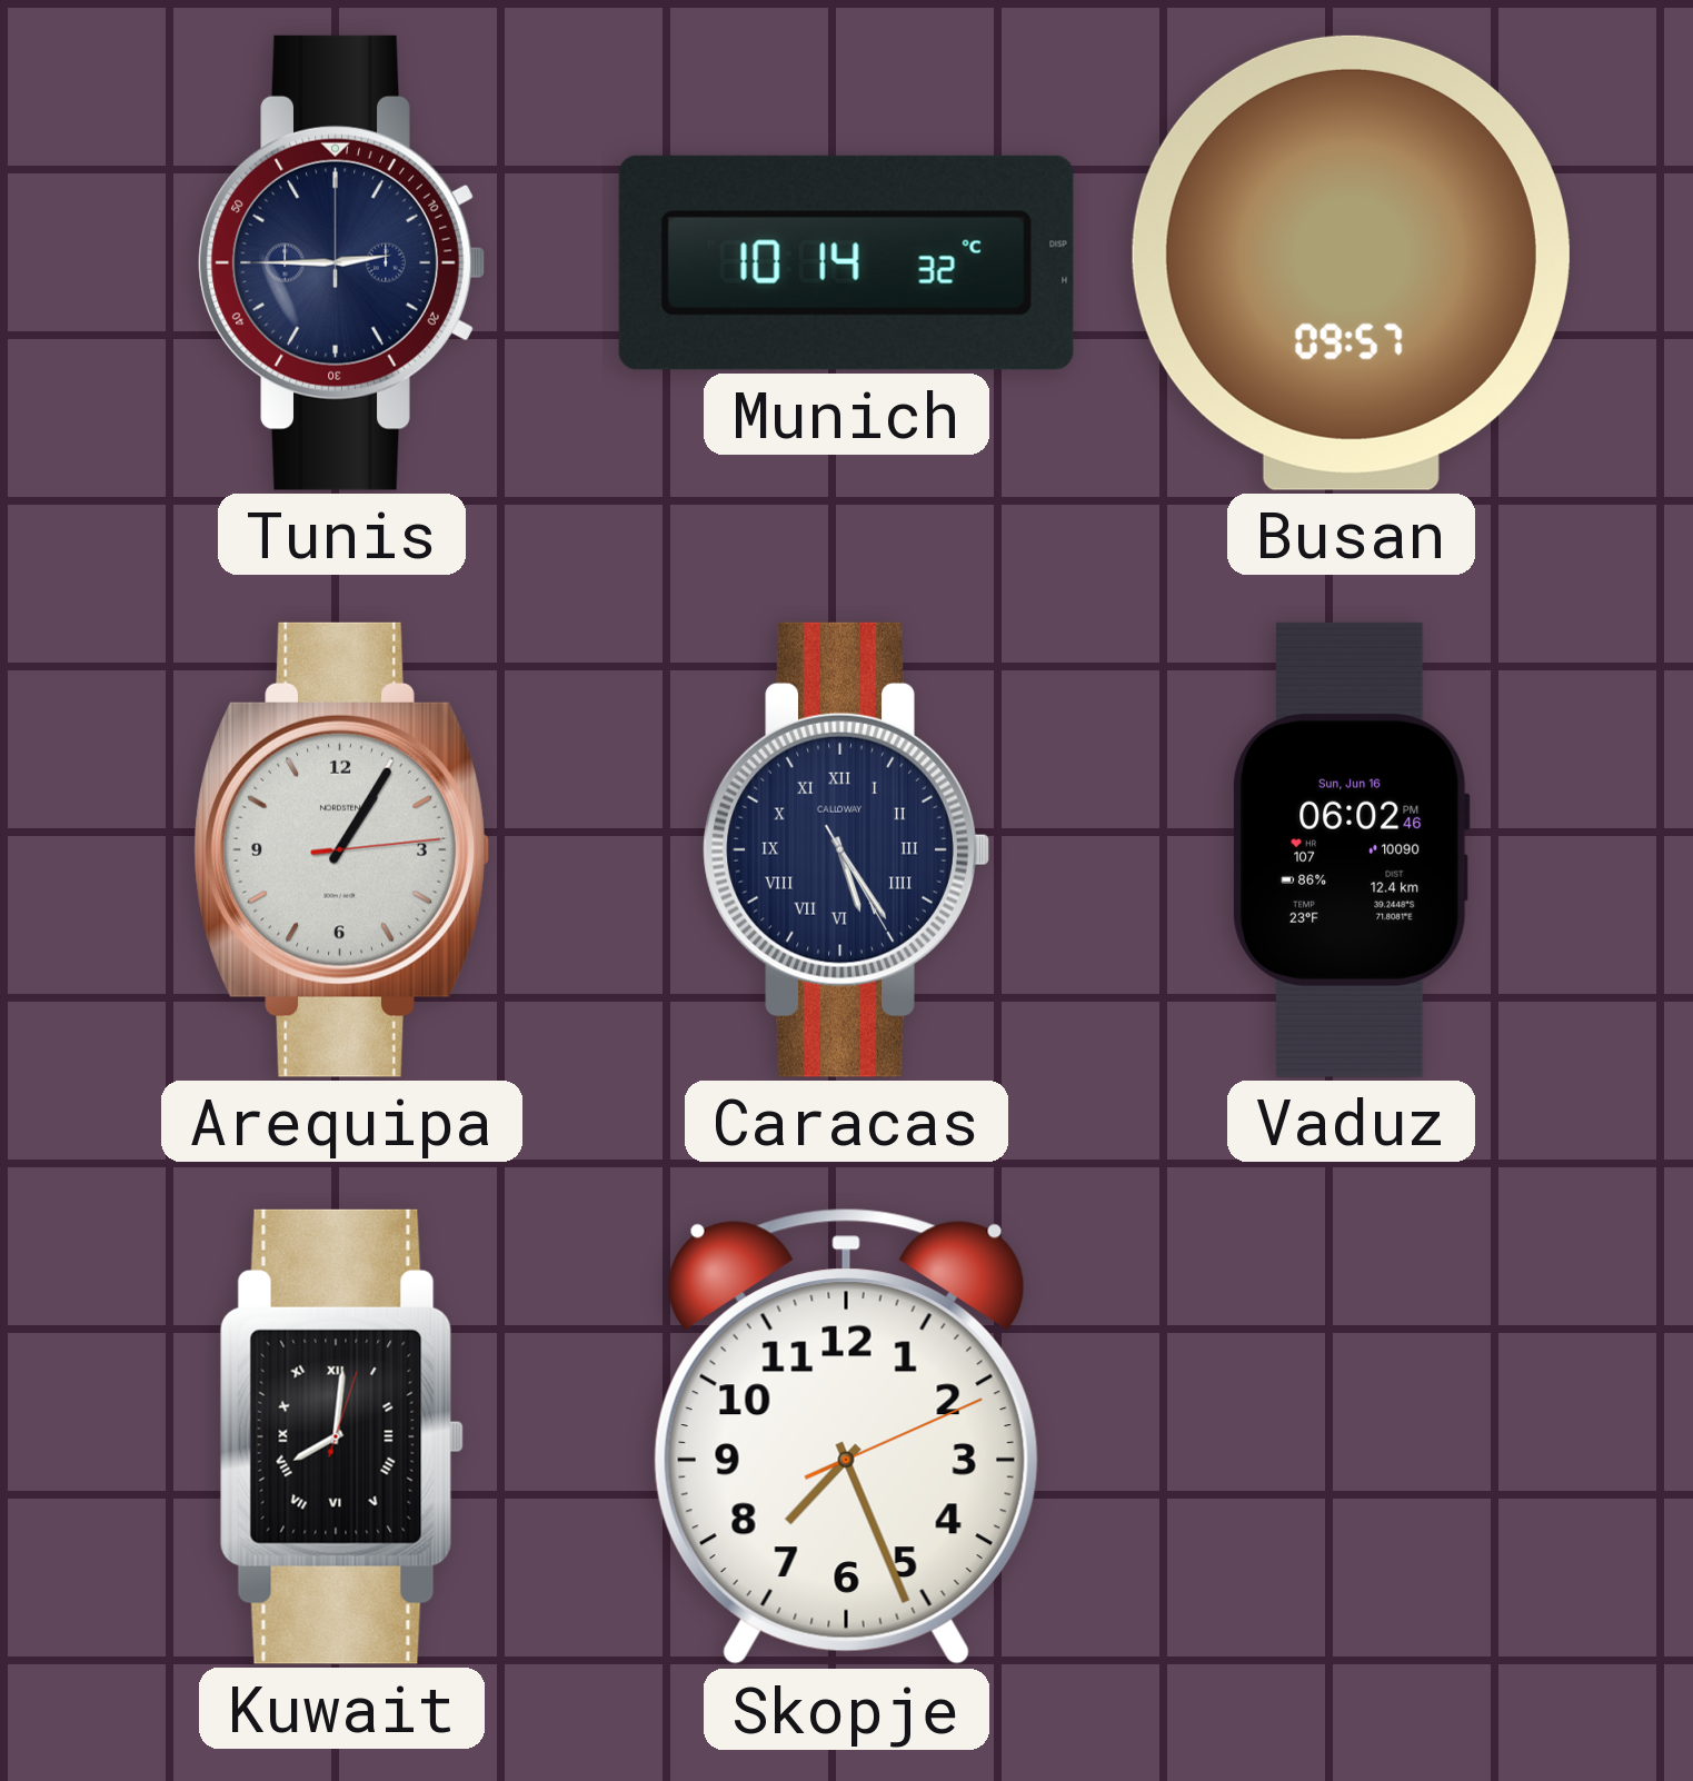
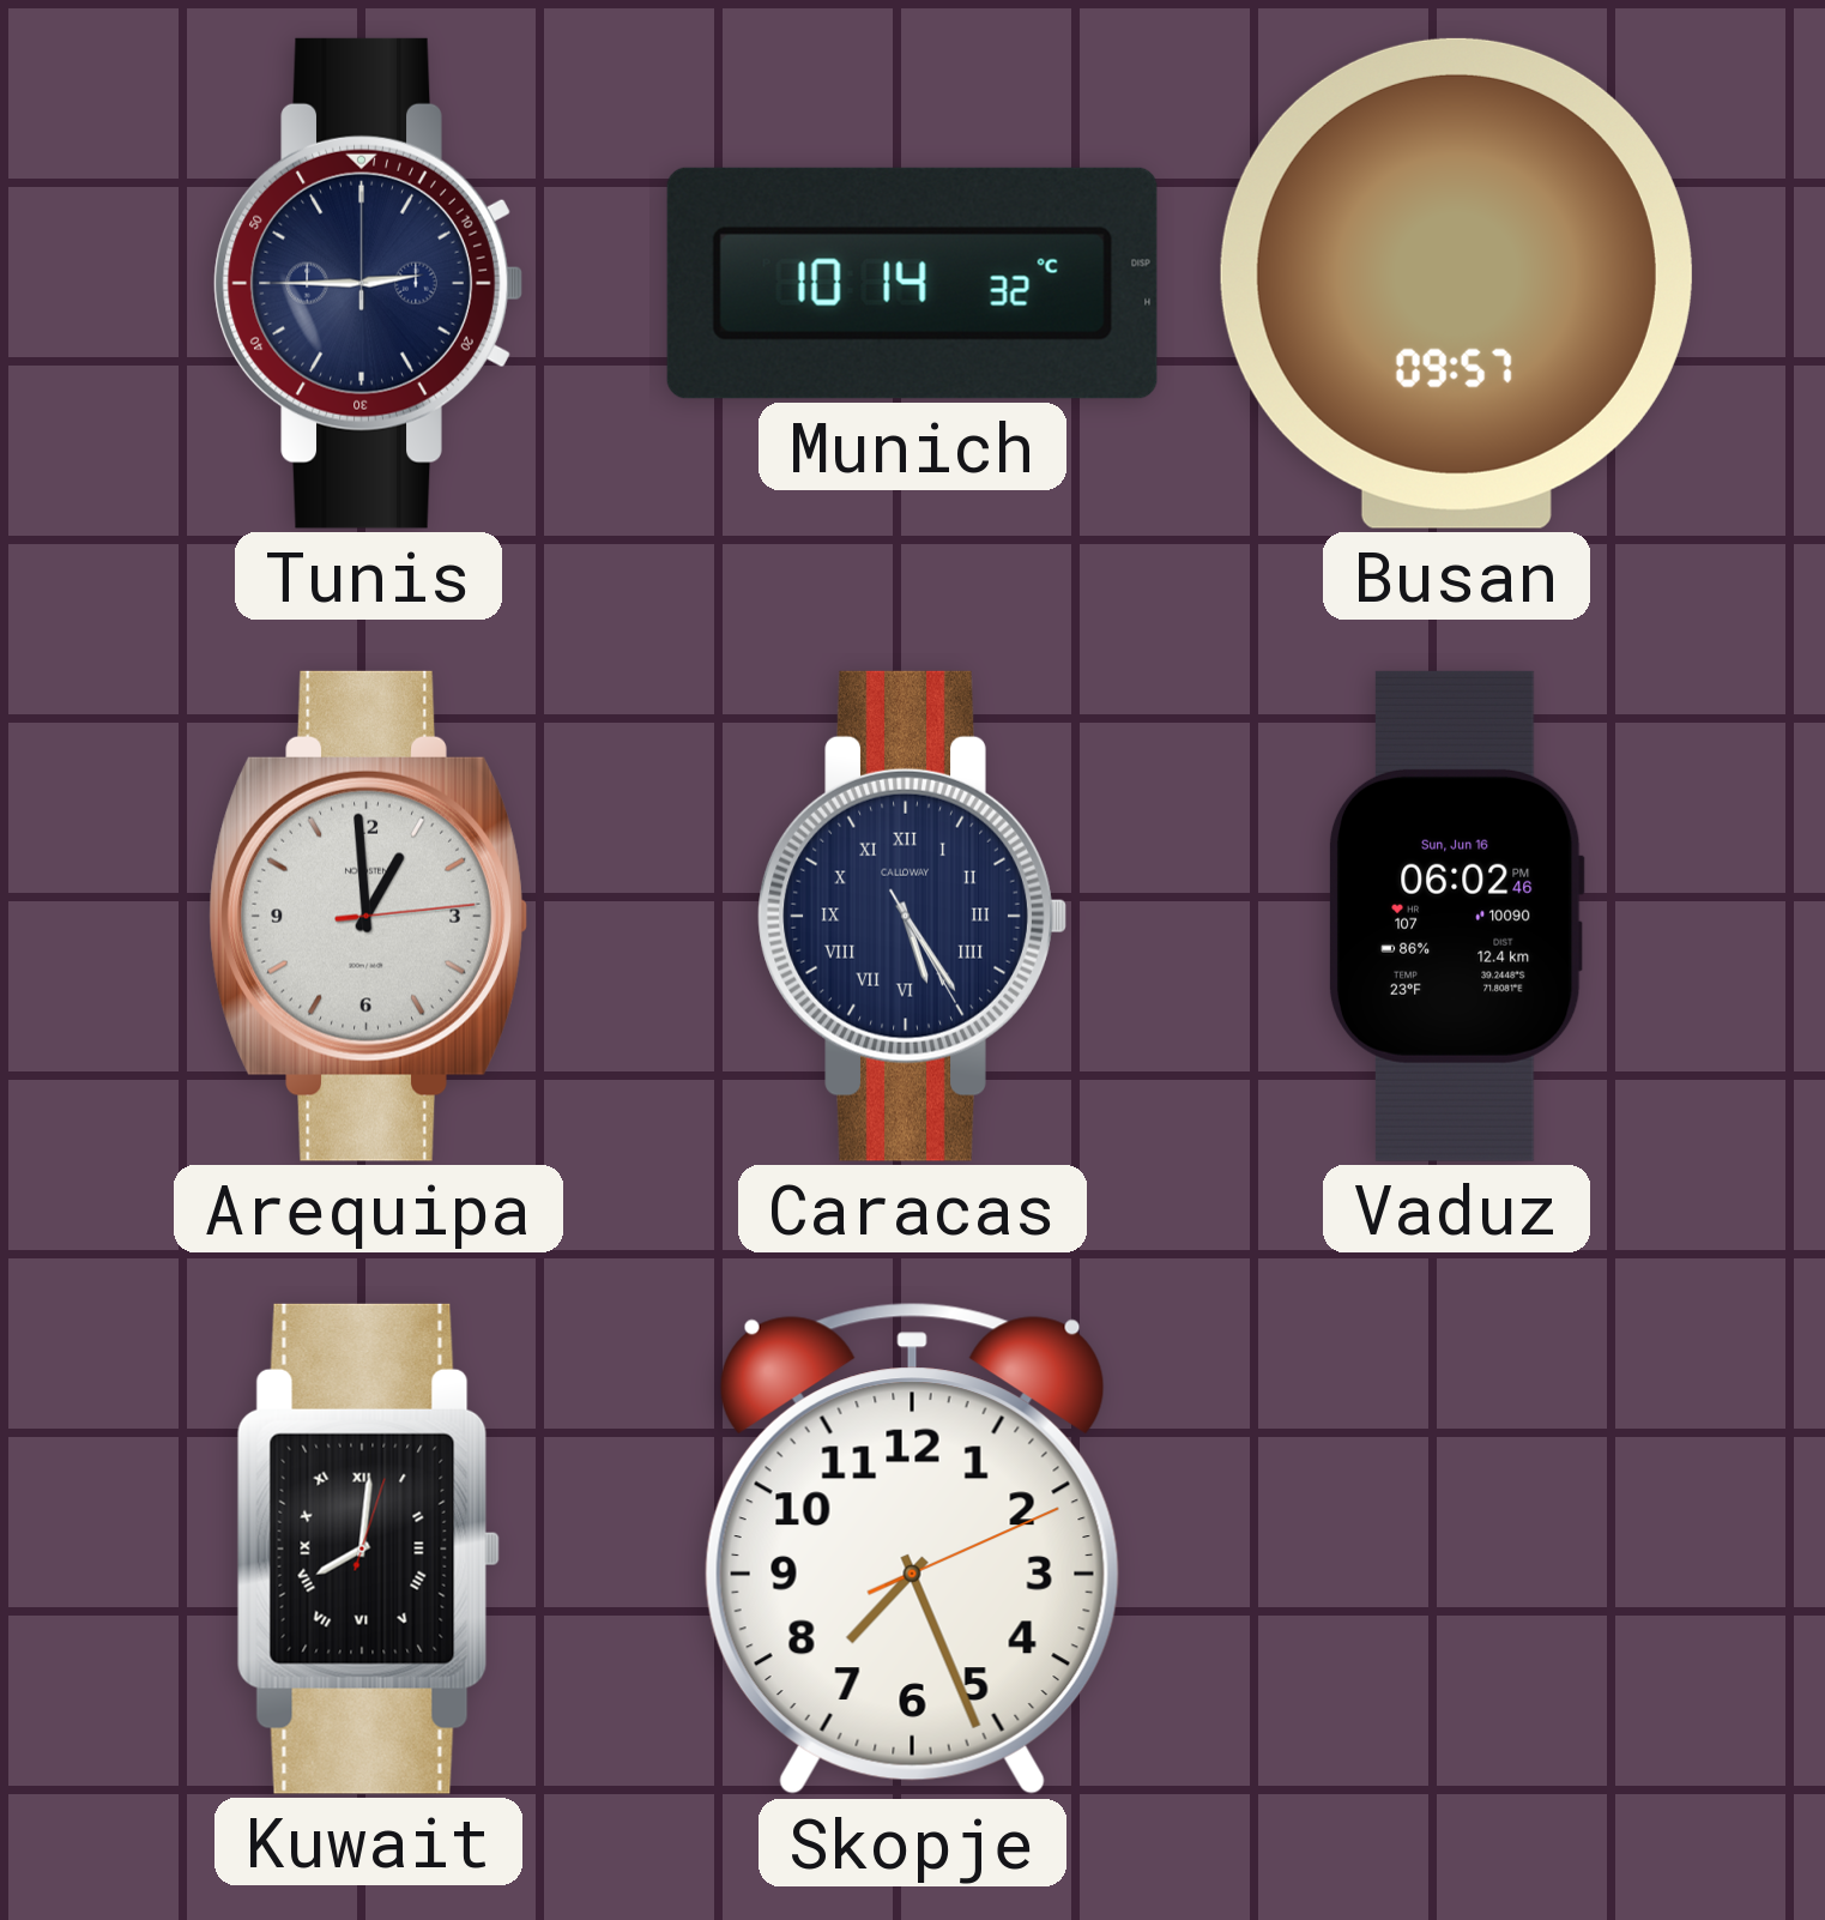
Arequipa: 1:05 -> 12:59 (368, 916)
